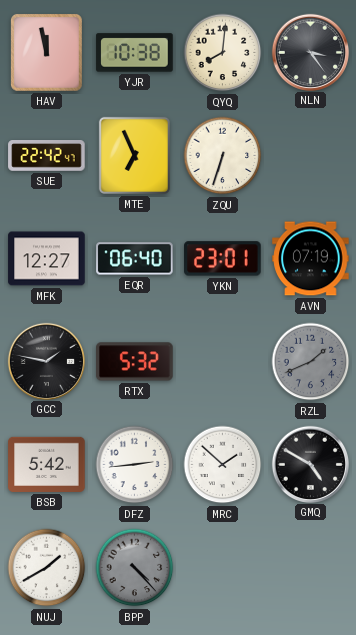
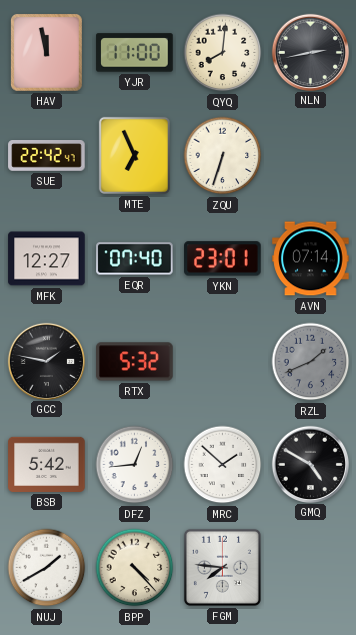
YJR: 10:38 -> 11:00 (135, 53)
NLN: 3:24 -> 2:43 (310, 52)
EQR: 06:40 -> 07:40 (135, 259)
AVN: 07:19 -> 07:14 (311, 259)
DFZ: 2:44 -> 12:44 (135, 465)
BPP dial: grey -> cream (135, 568)
FGM: none -> 7:46 (222, 567)
